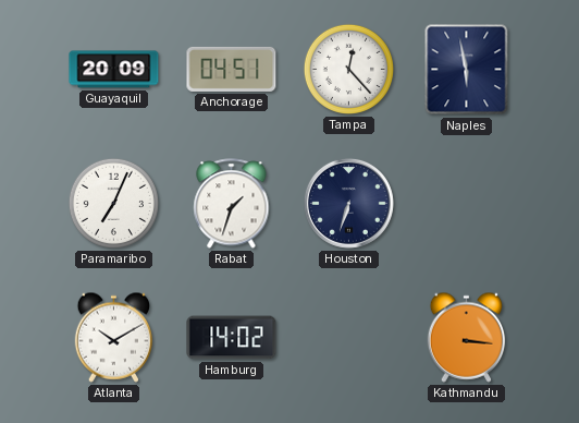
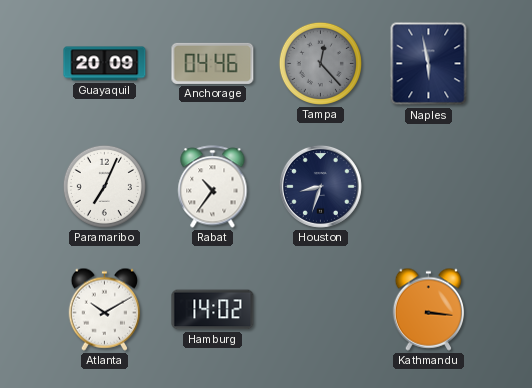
Anchorage: 04:51 -> 04:46 (213, 63)
Tampa dial: white -> grey (320, 63)
Rabat: 1:33 -> 10:36 (213, 187)
Houston: 6:33 -> 8:33 (320, 186)
